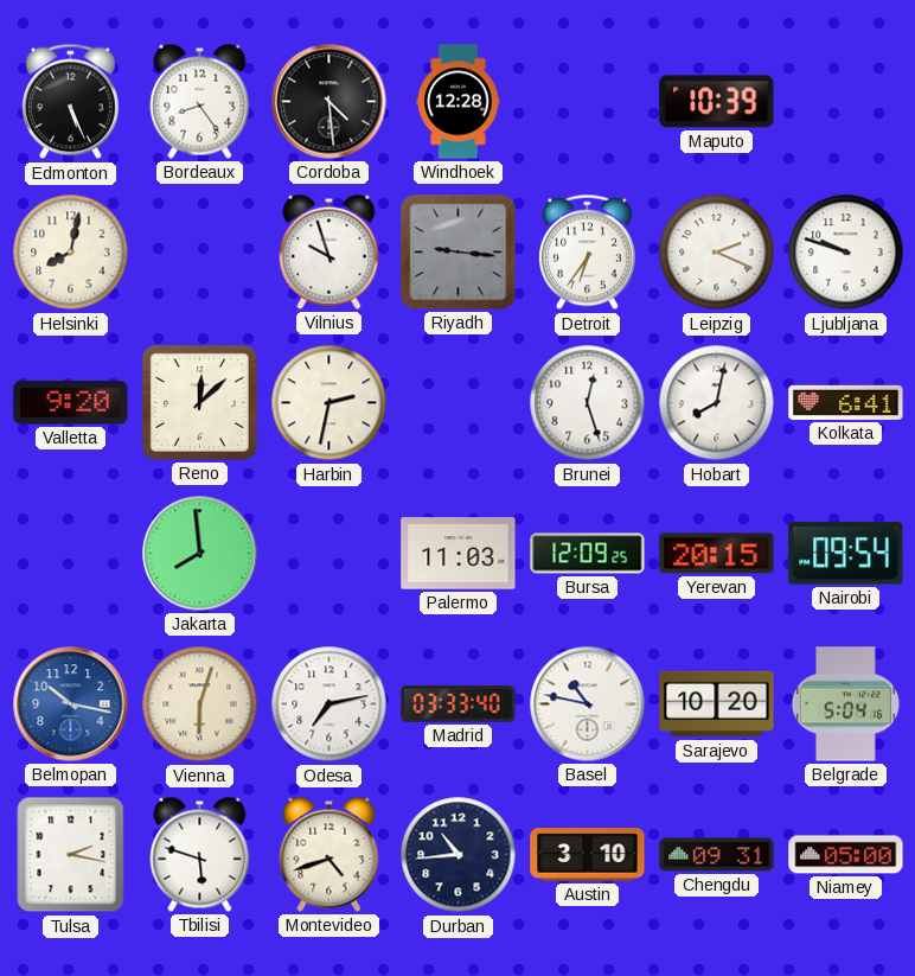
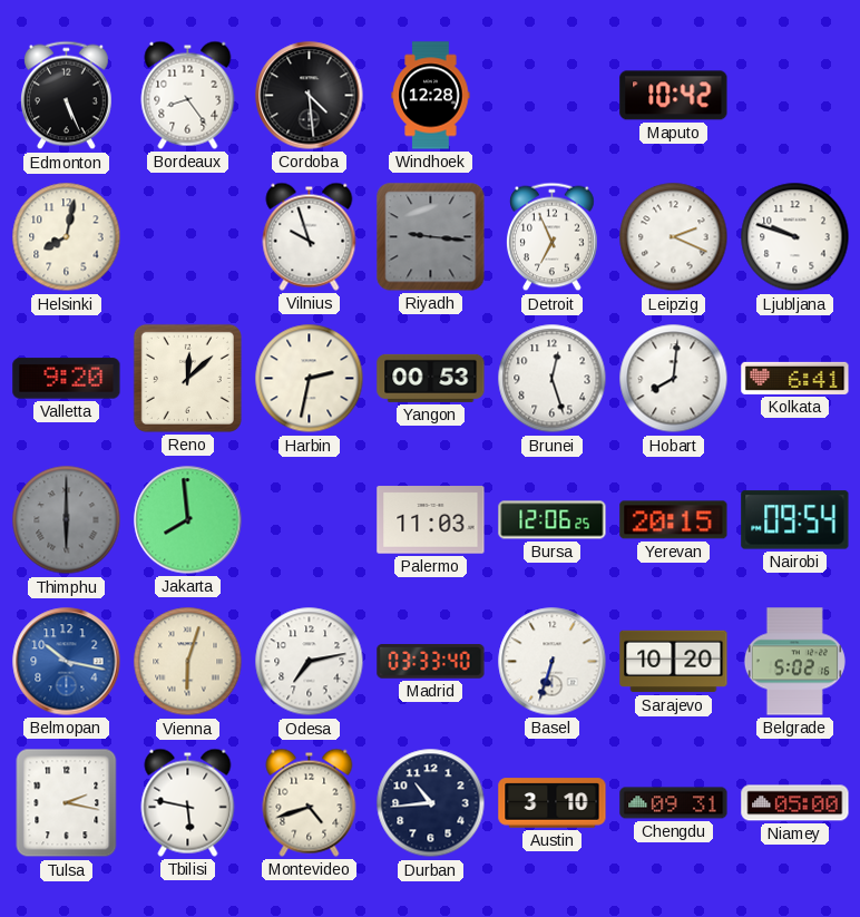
Maputo: 10:39 -> 10:42 (674, 96)
Detroit: 6:36 -> 6:56 (553, 237)
Yangon: none -> 00:53 (431, 378)
Hobart: 8:02 -> 8:01 (674, 379)
Thimphu: none -> 6:00 (67, 520)
Bursa: 12:09 -> 12:06 (553, 520)
Basel: 10:47 -> 6:33 (553, 662)
Belgrade: 5:04 -> 5:02 (794, 662)
Tbilisi: 5:48 -> 5:47 (188, 802)
